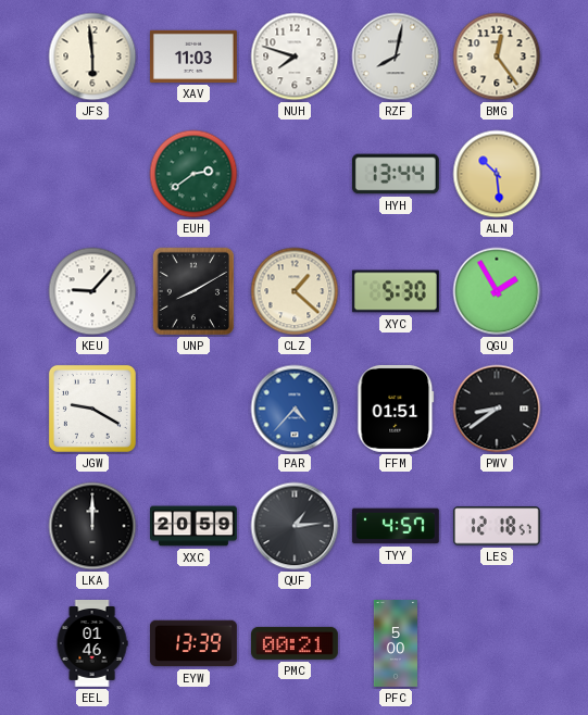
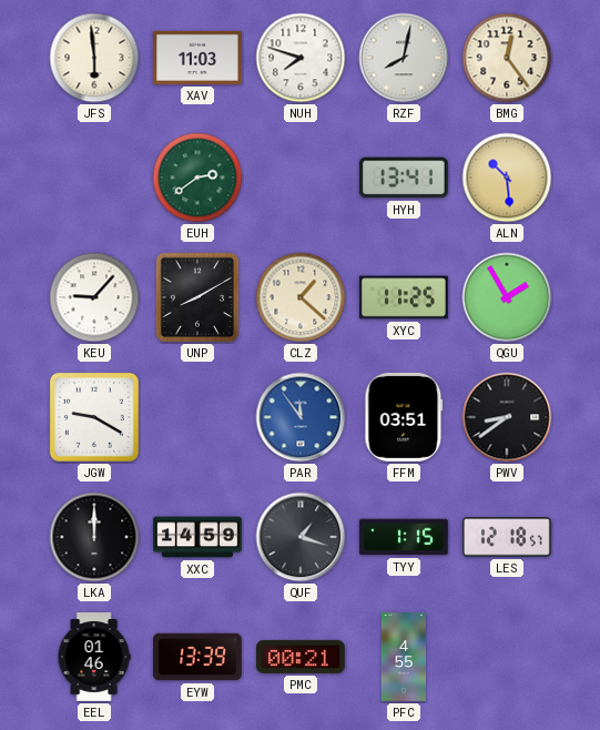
HYH: 13:44 -> 13:41 (404, 178)
XYC: 5:30 -> 11:25 (404, 297)
PAR: 4:37 -> 11:54 (301, 417)
FFM: 01:51 -> 03:51 (404, 417)
XXC: 20:59 -> 14:59 (199, 537)
QUF: 1:14 -> 1:18 (301, 537)
TYY: 4:57 -> 1:15 (404, 537)
PFC: 5:00 -> 4:55 (404, 658)
